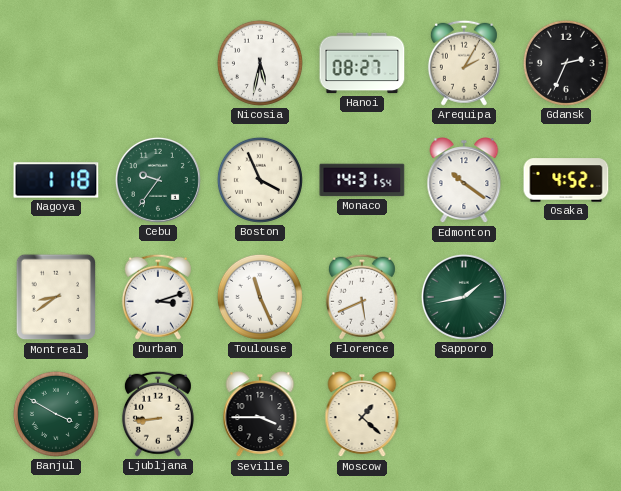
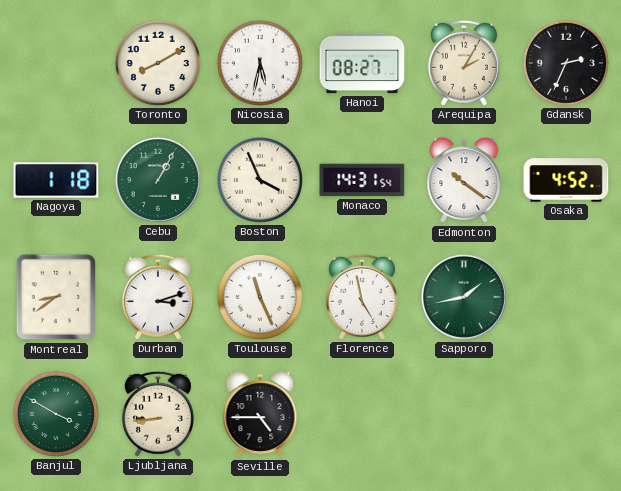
Toronto: none -> 8:10 (158, 63)
Cebu: 9:36 -> 1:05 (158, 180)
Florence: 5:41 -> 4:58 (362, 297)
Seville: 3:45 -> 4:45 (260, 415)
Moscow: 1:22 -> none (362, 415)
